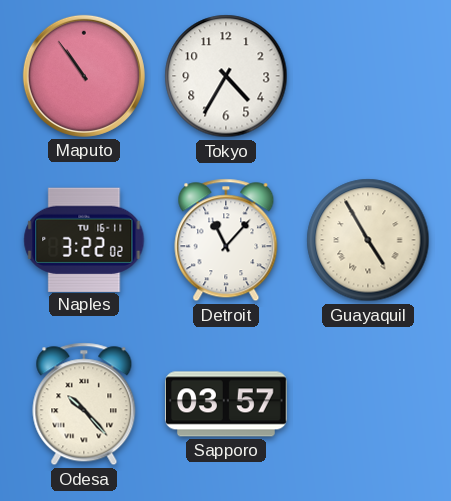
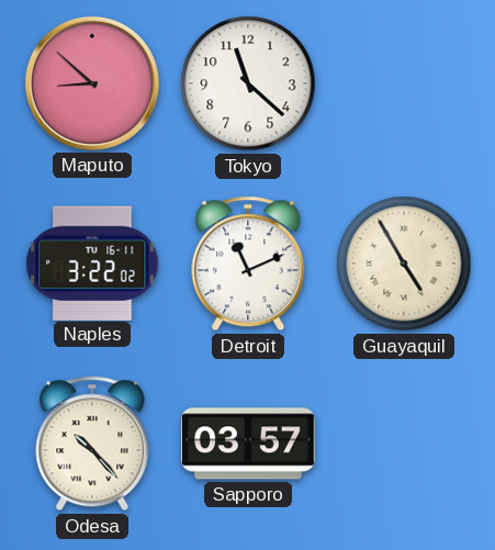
Maputo: 10:54 -> 8:52 (92, 83)
Tokyo: 4:35 -> 11:22 (248, 83)
Detroit: 11:07 -> 11:11 (248, 263)
